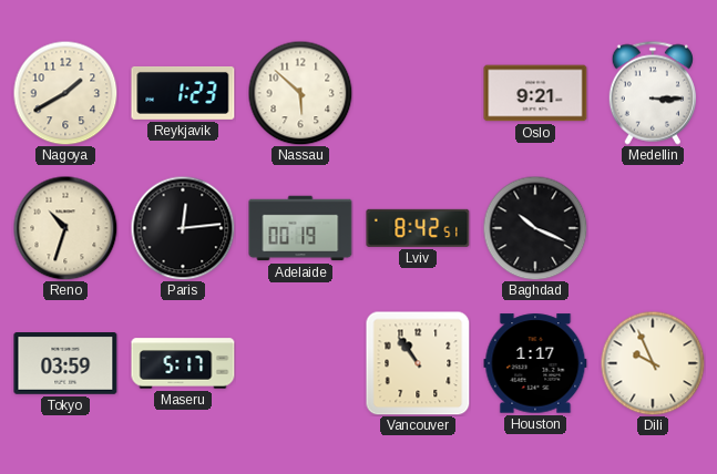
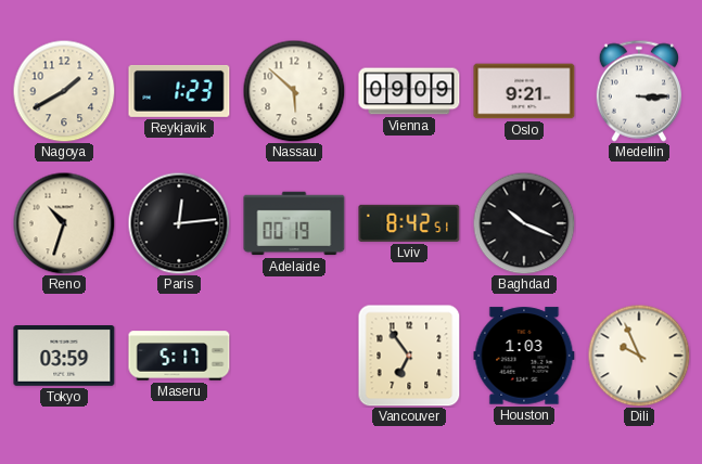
Vienna: none -> 09:09 (409, 91)
Vancouver: 10:54 -> 6:54 (409, 356)
Houston: 1:17 -> 1:03 (524, 356)
